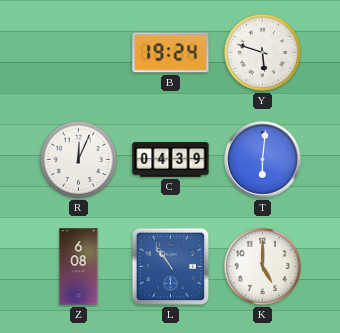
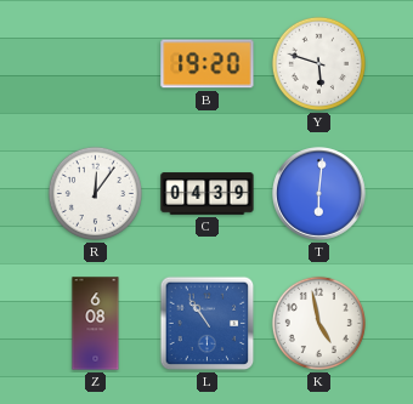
B: 19:24 -> 19:20 (208, 64)
R: 12:04 -> 12:06 (95, 193)
K: 5:00 -> 4:58 (318, 323)
